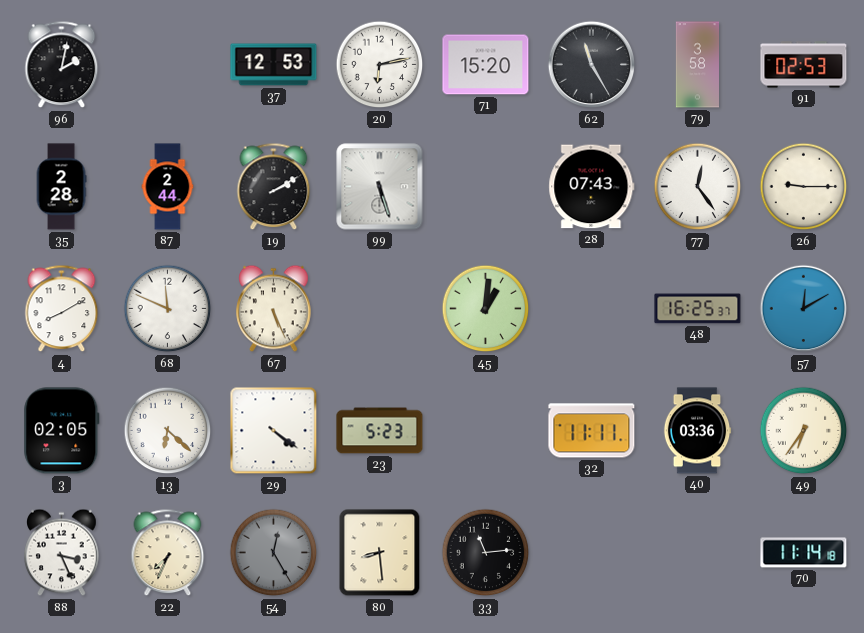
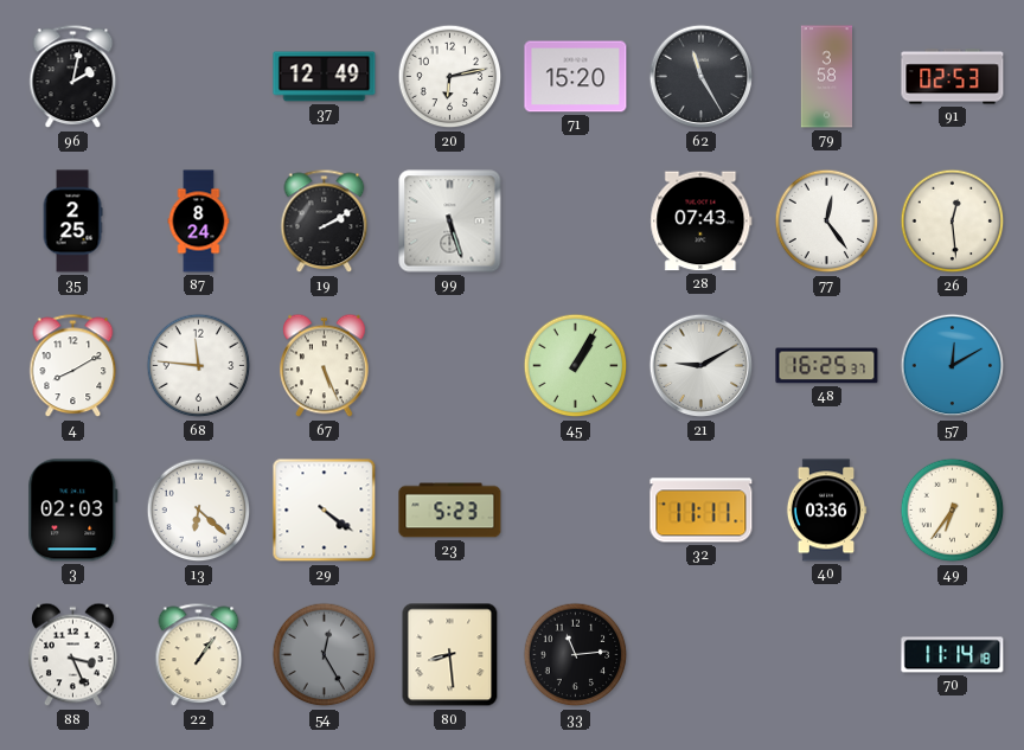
37: 12:53 -> 12:49 (325, 77)
35: 2:28 -> 2:25 (72, 222)
87: 2:44 -> 8:24 (199, 222)
26: 9:15 -> 12:29 (953, 222)
68: 11:49 -> 11:46 (199, 366)
45: 1:01 -> 1:05 (576, 366)
21: none -> 9:10 (702, 366)
3: 02:05 -> 02:03 (73, 511)
22: 7:34 -> 1:06 (199, 655)
